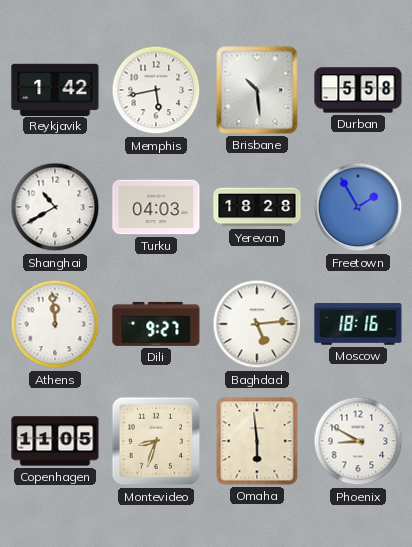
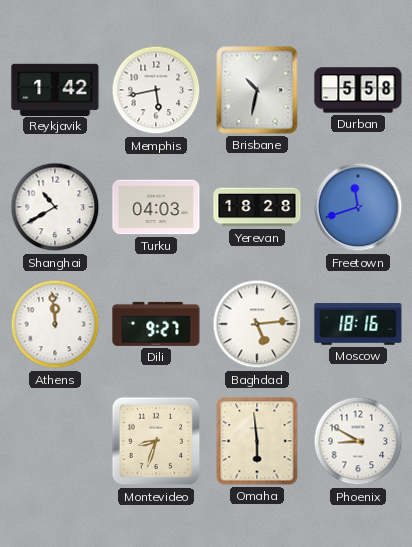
Brisbane: 10:29 -> 10:32 (257, 90)
Freetown: 1:55 -> 11:42 (358, 207)
Copenhagen: 11:05 -> none (55, 441)
